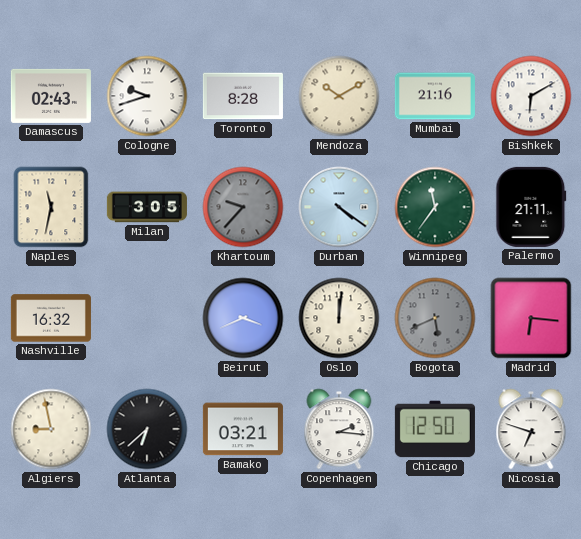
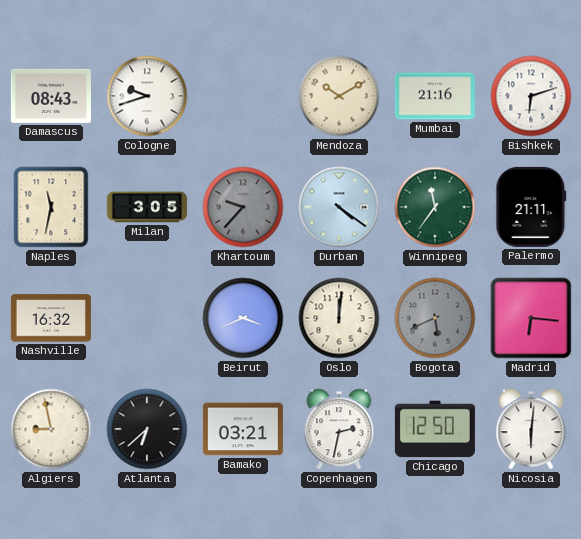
Damascus: 02:43 -> 08:43 (51, 96)
Toronto: 8:28 -> none (243, 96)
Bishkek: 6:10 -> 6:12 (531, 96)
Copenhagen: 2:16 -> 2:32 (339, 429)
Nicosia: 6:48 -> 6:01 (531, 429)
